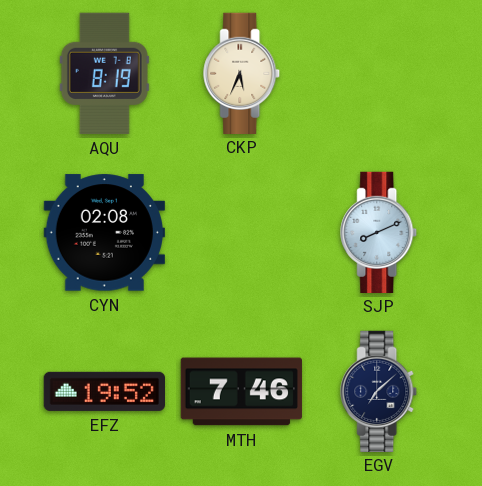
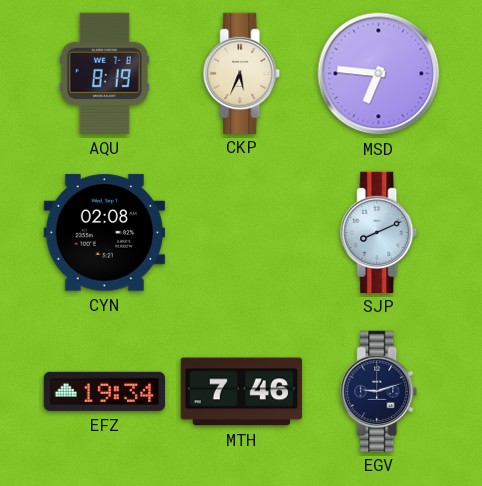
MSD: none -> 6:46 (379, 74)
EFZ: 19:52 -> 19:34 (104, 391)
EGV: 7:08 -> 9:12 (379, 391)
